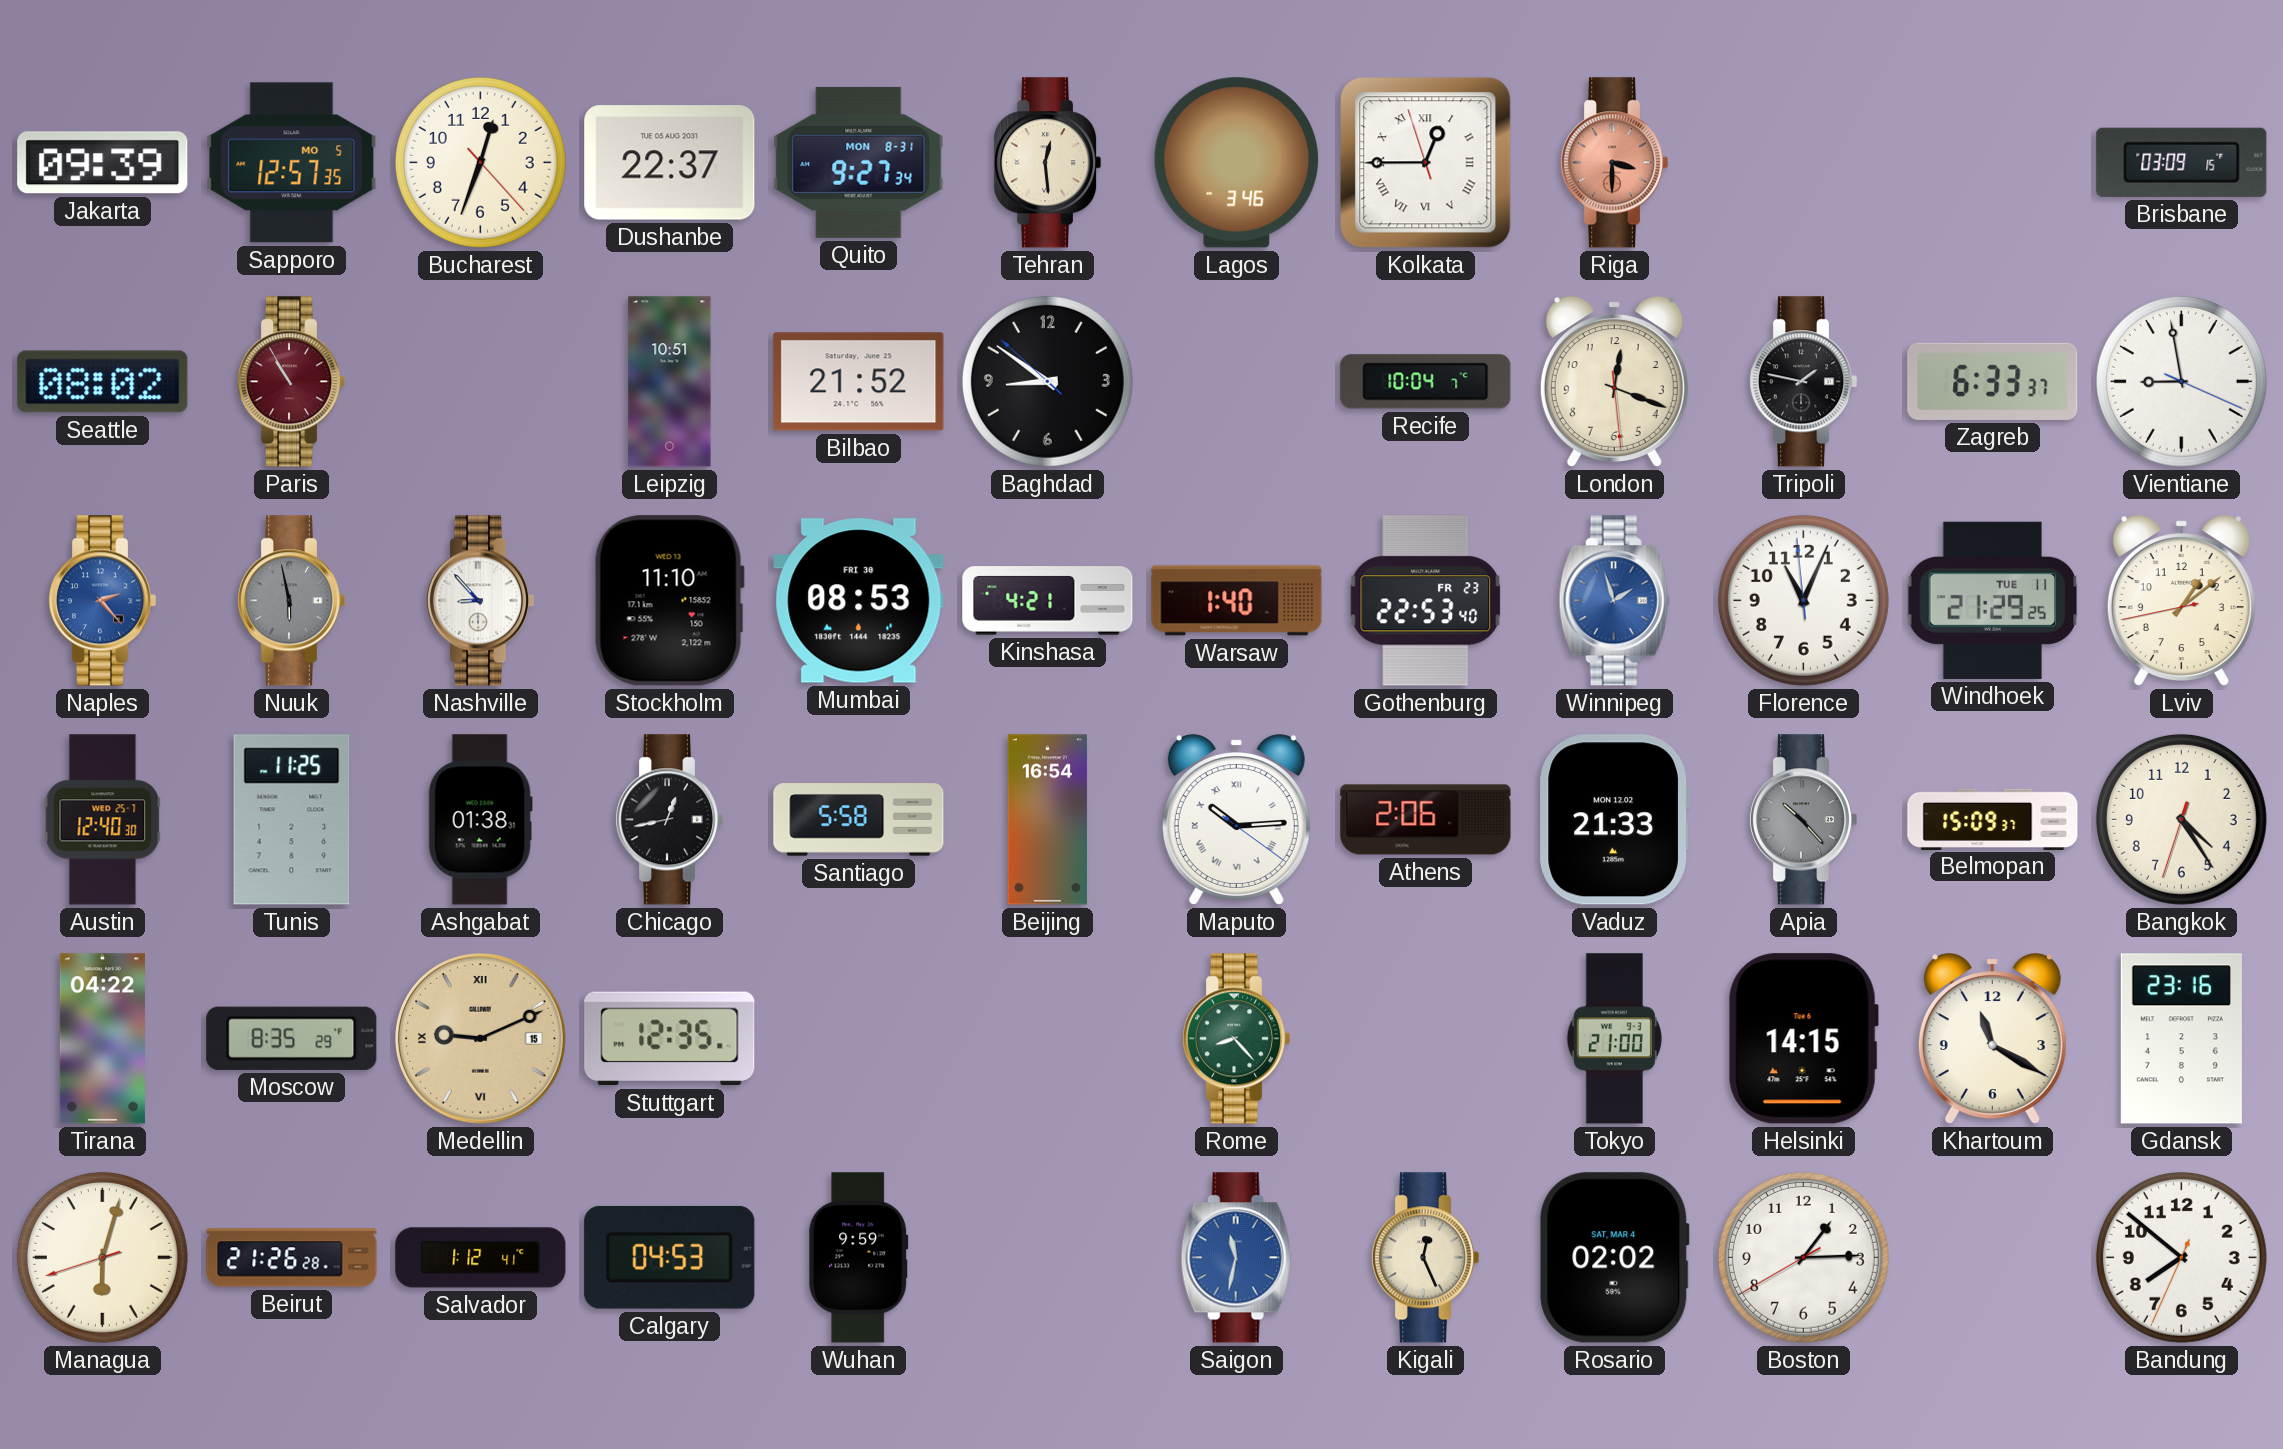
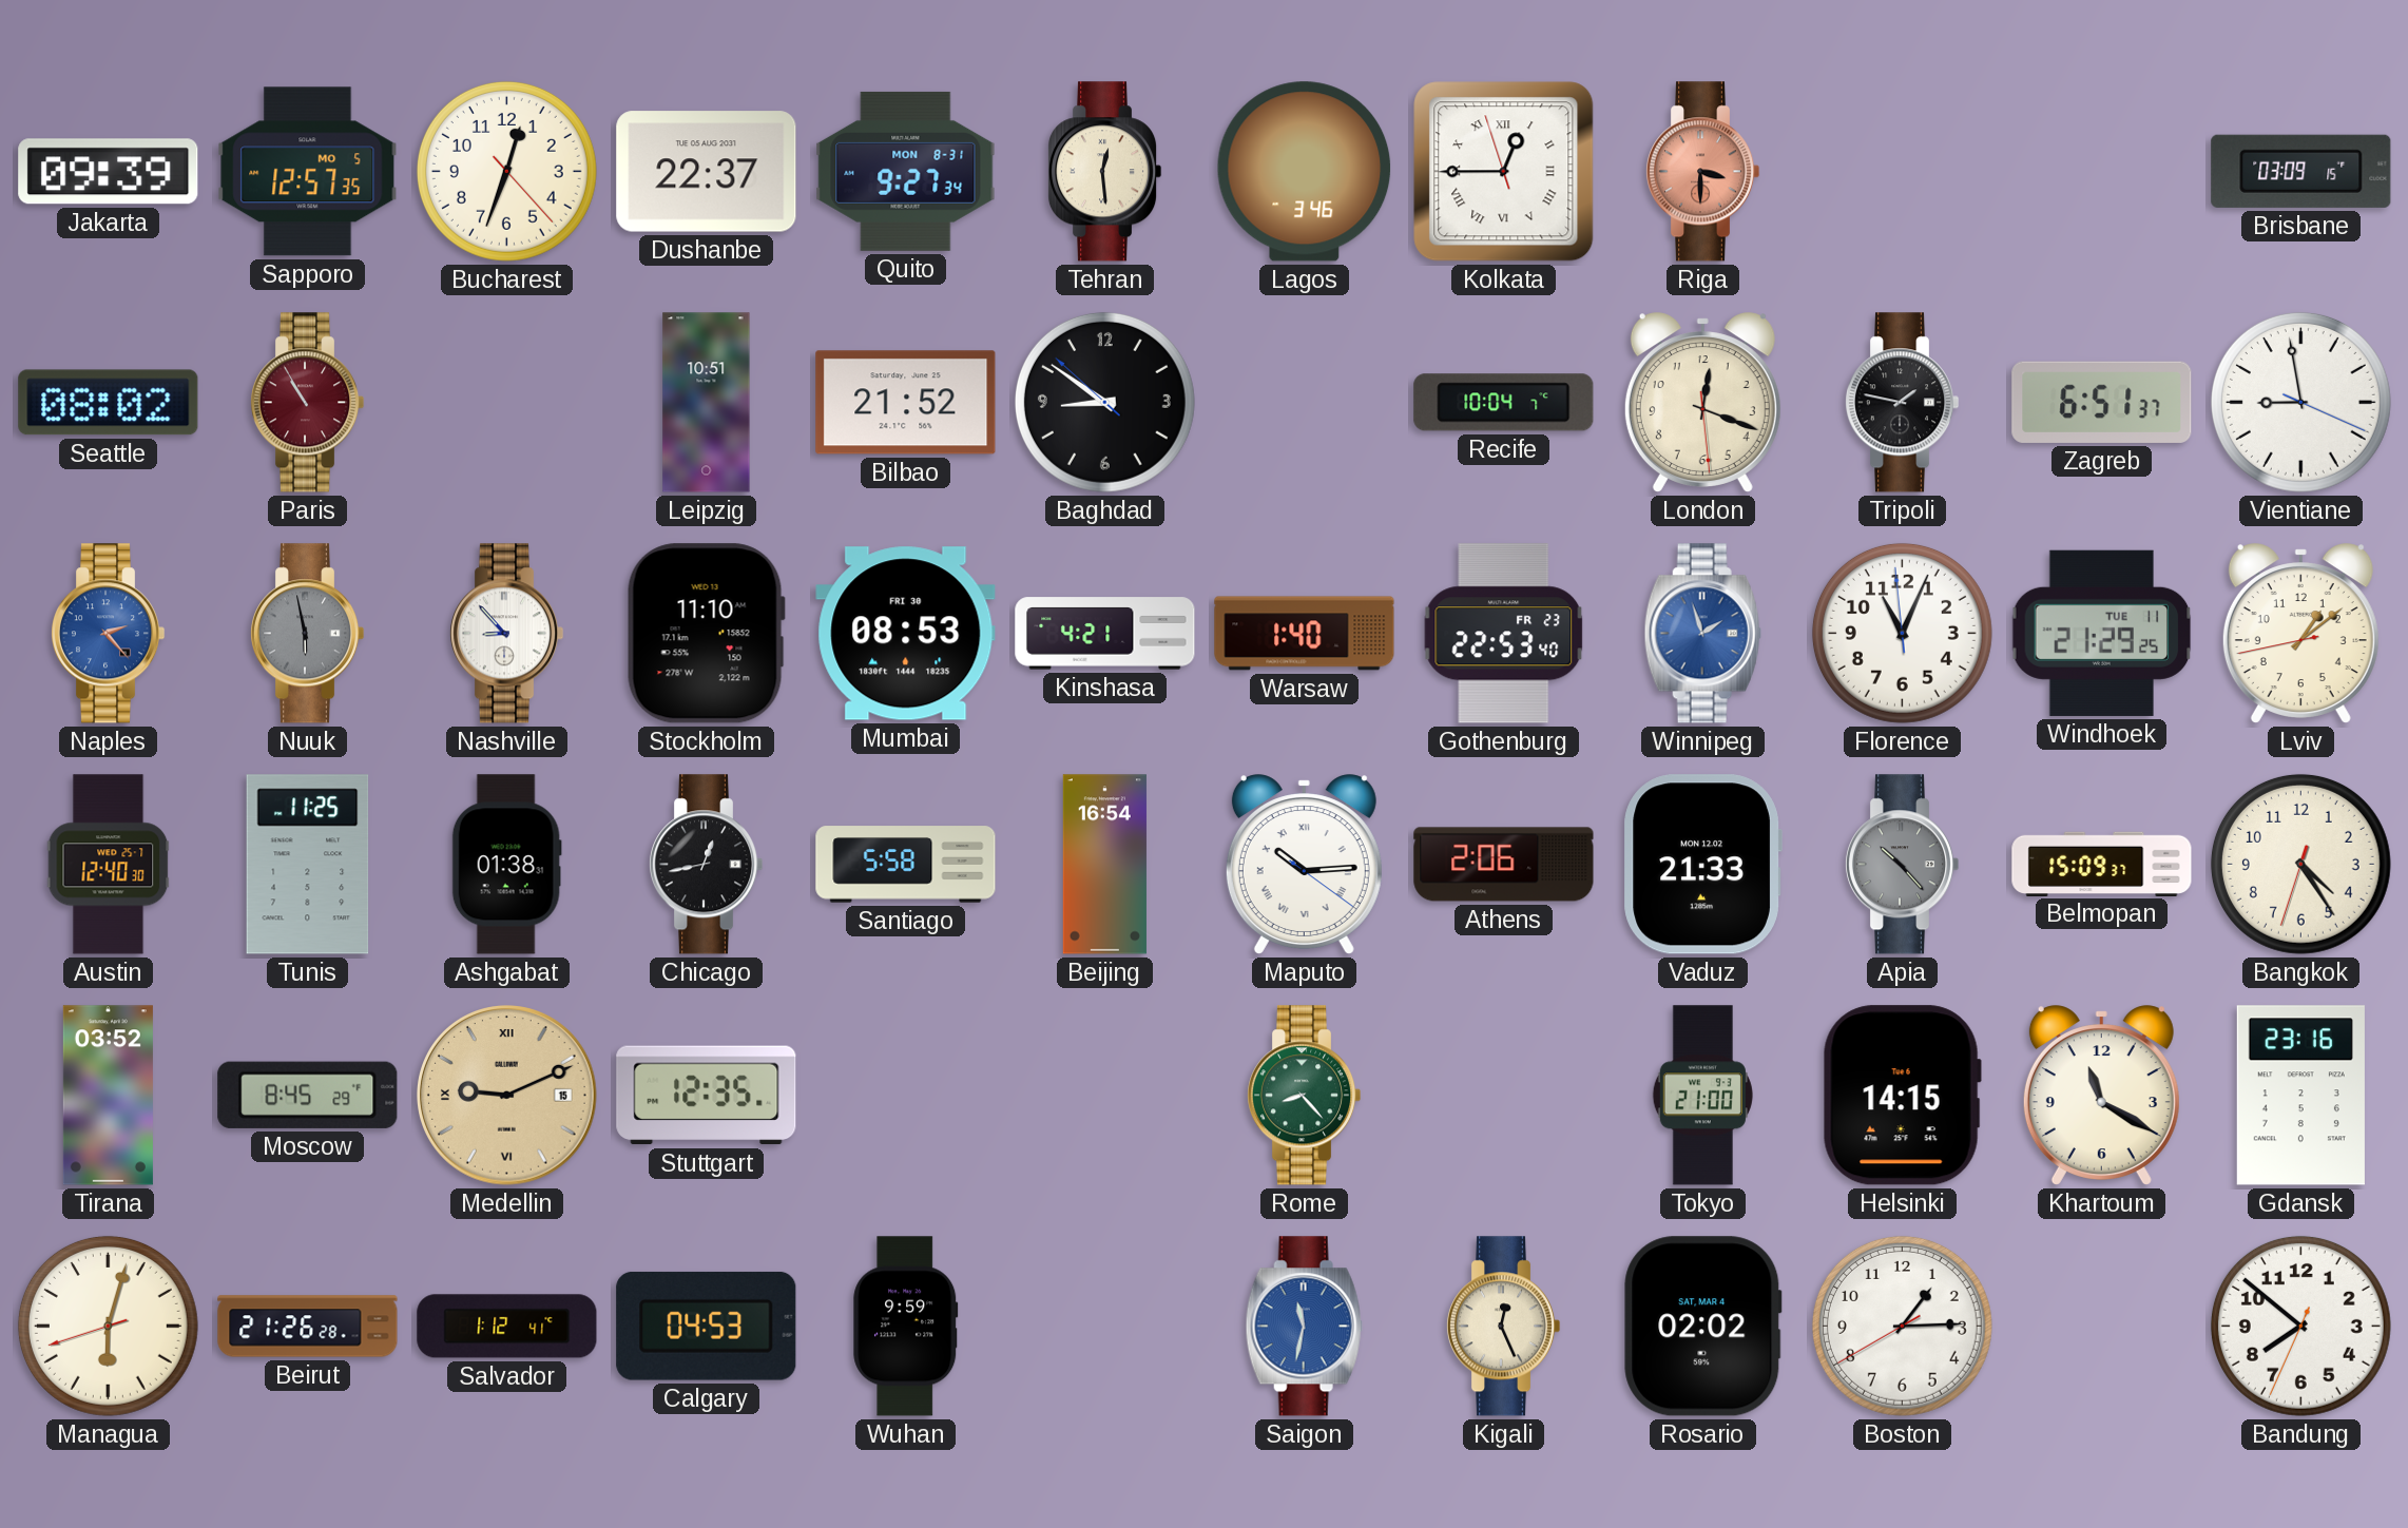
Zagreb: 6:33 -> 6:51 (2102, 402)
Tirana: 04:22 -> 03:52 (108, 1096)
Moscow: 8:35 -> 8:45 (308, 1095)
